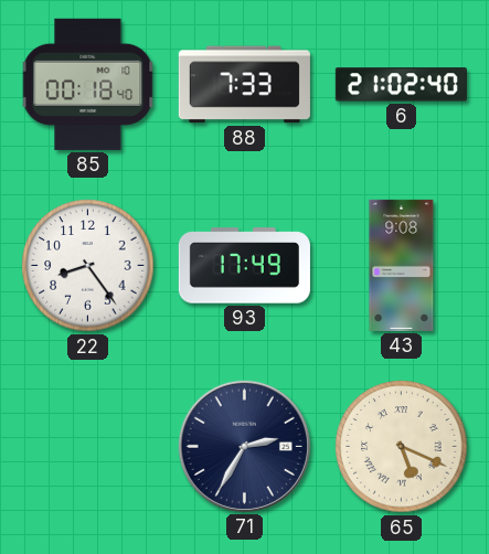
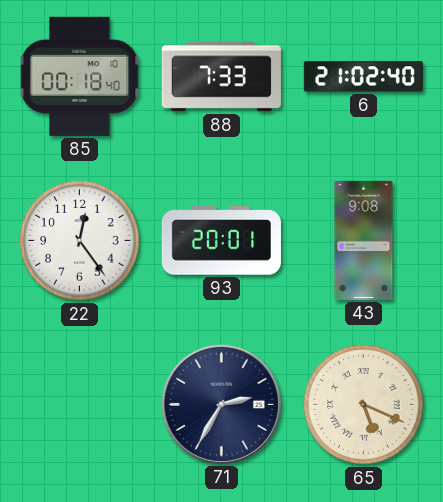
22: 8:24 -> 12:24 (80, 241)
93: 17:49 -> 20:01 (221, 241)
